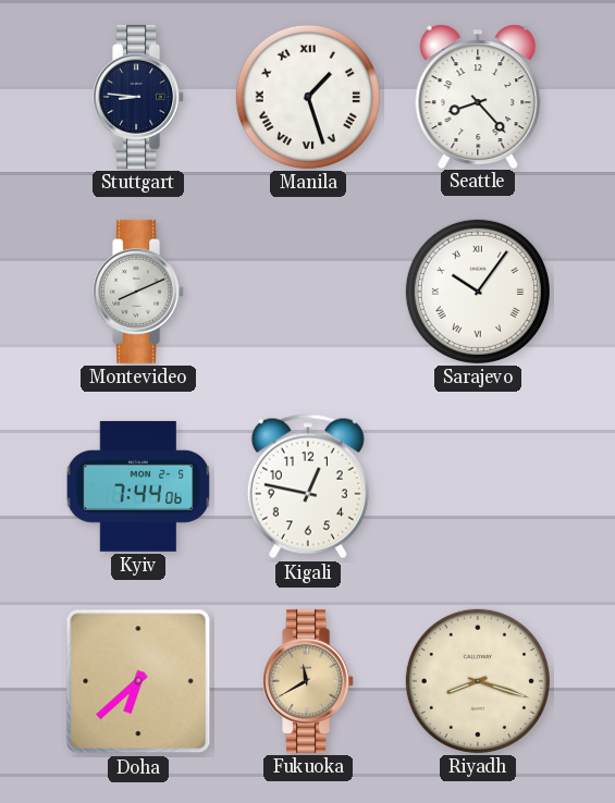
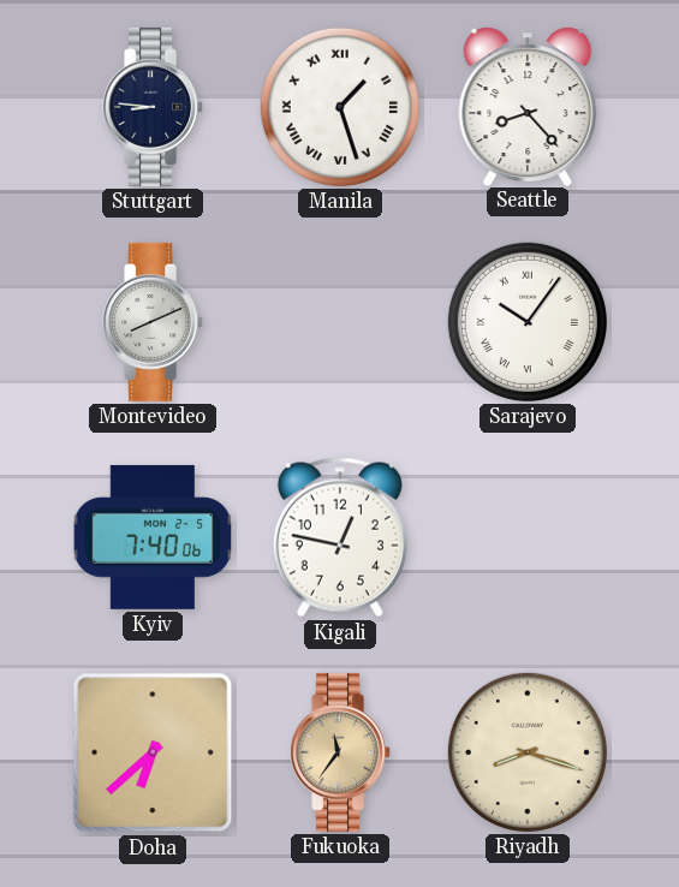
Kyiv: 7:44 -> 7:40 (153, 537)
Fukuoka: 11:40 -> 11:36 (341, 752)
